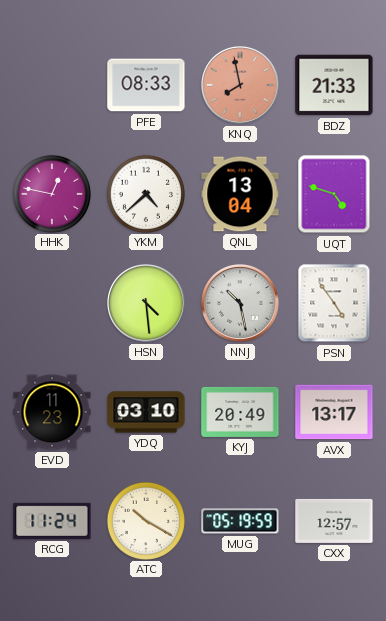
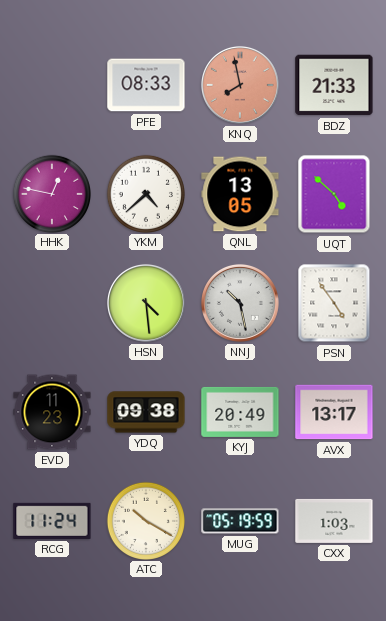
QNL: 13:04 -> 13:05 (240, 194)
UQT: 4:48 -> 4:52 (334, 194)
YDQ: 03:10 -> 09:38 (146, 412)
CXX: 12:57 -> 1:03 (334, 521)
